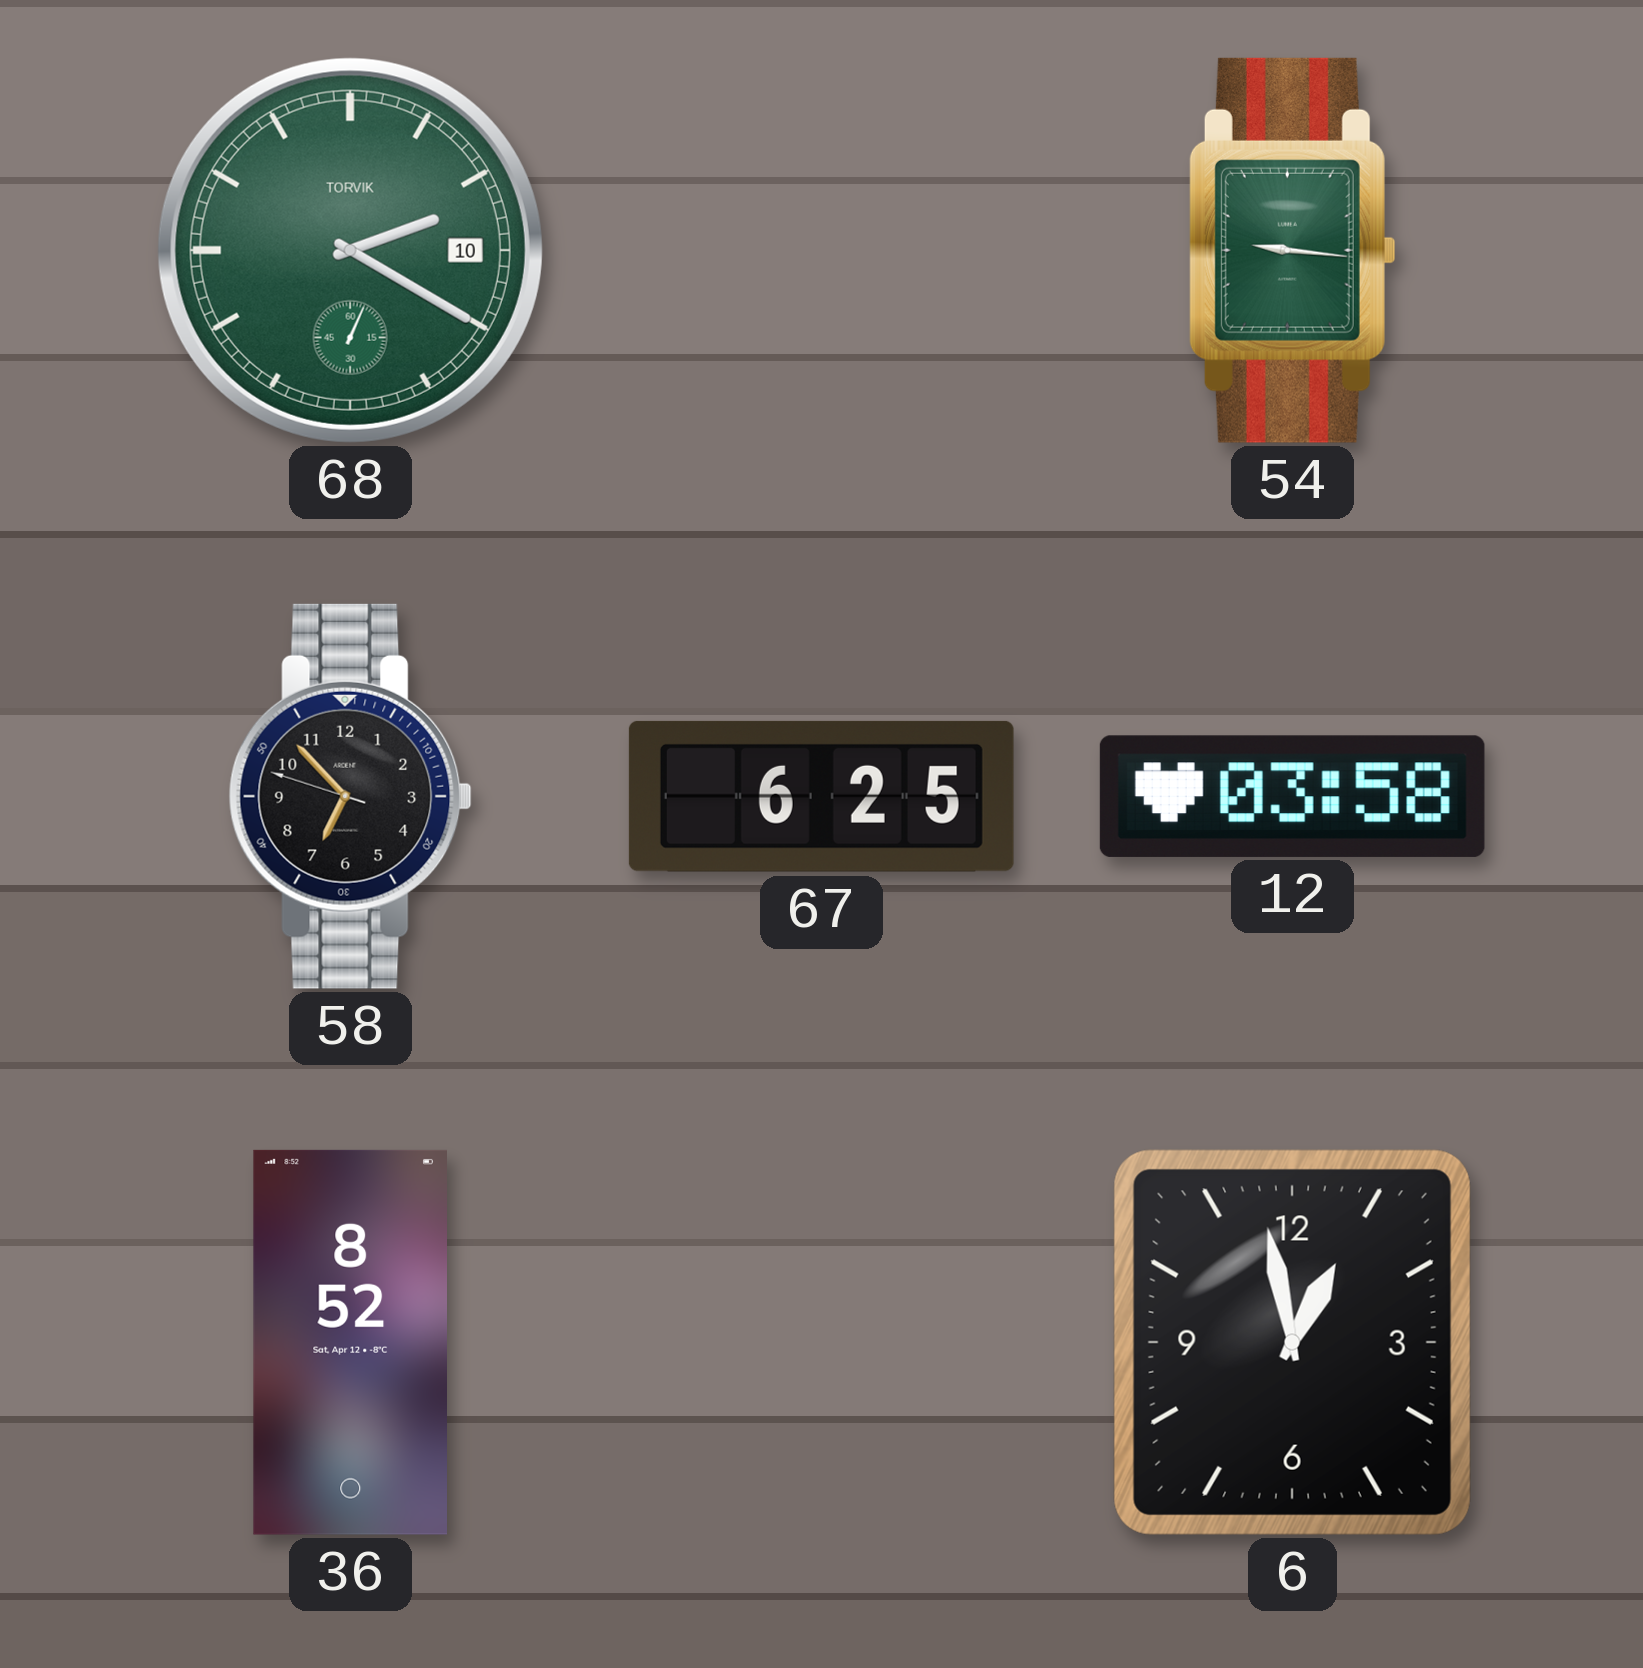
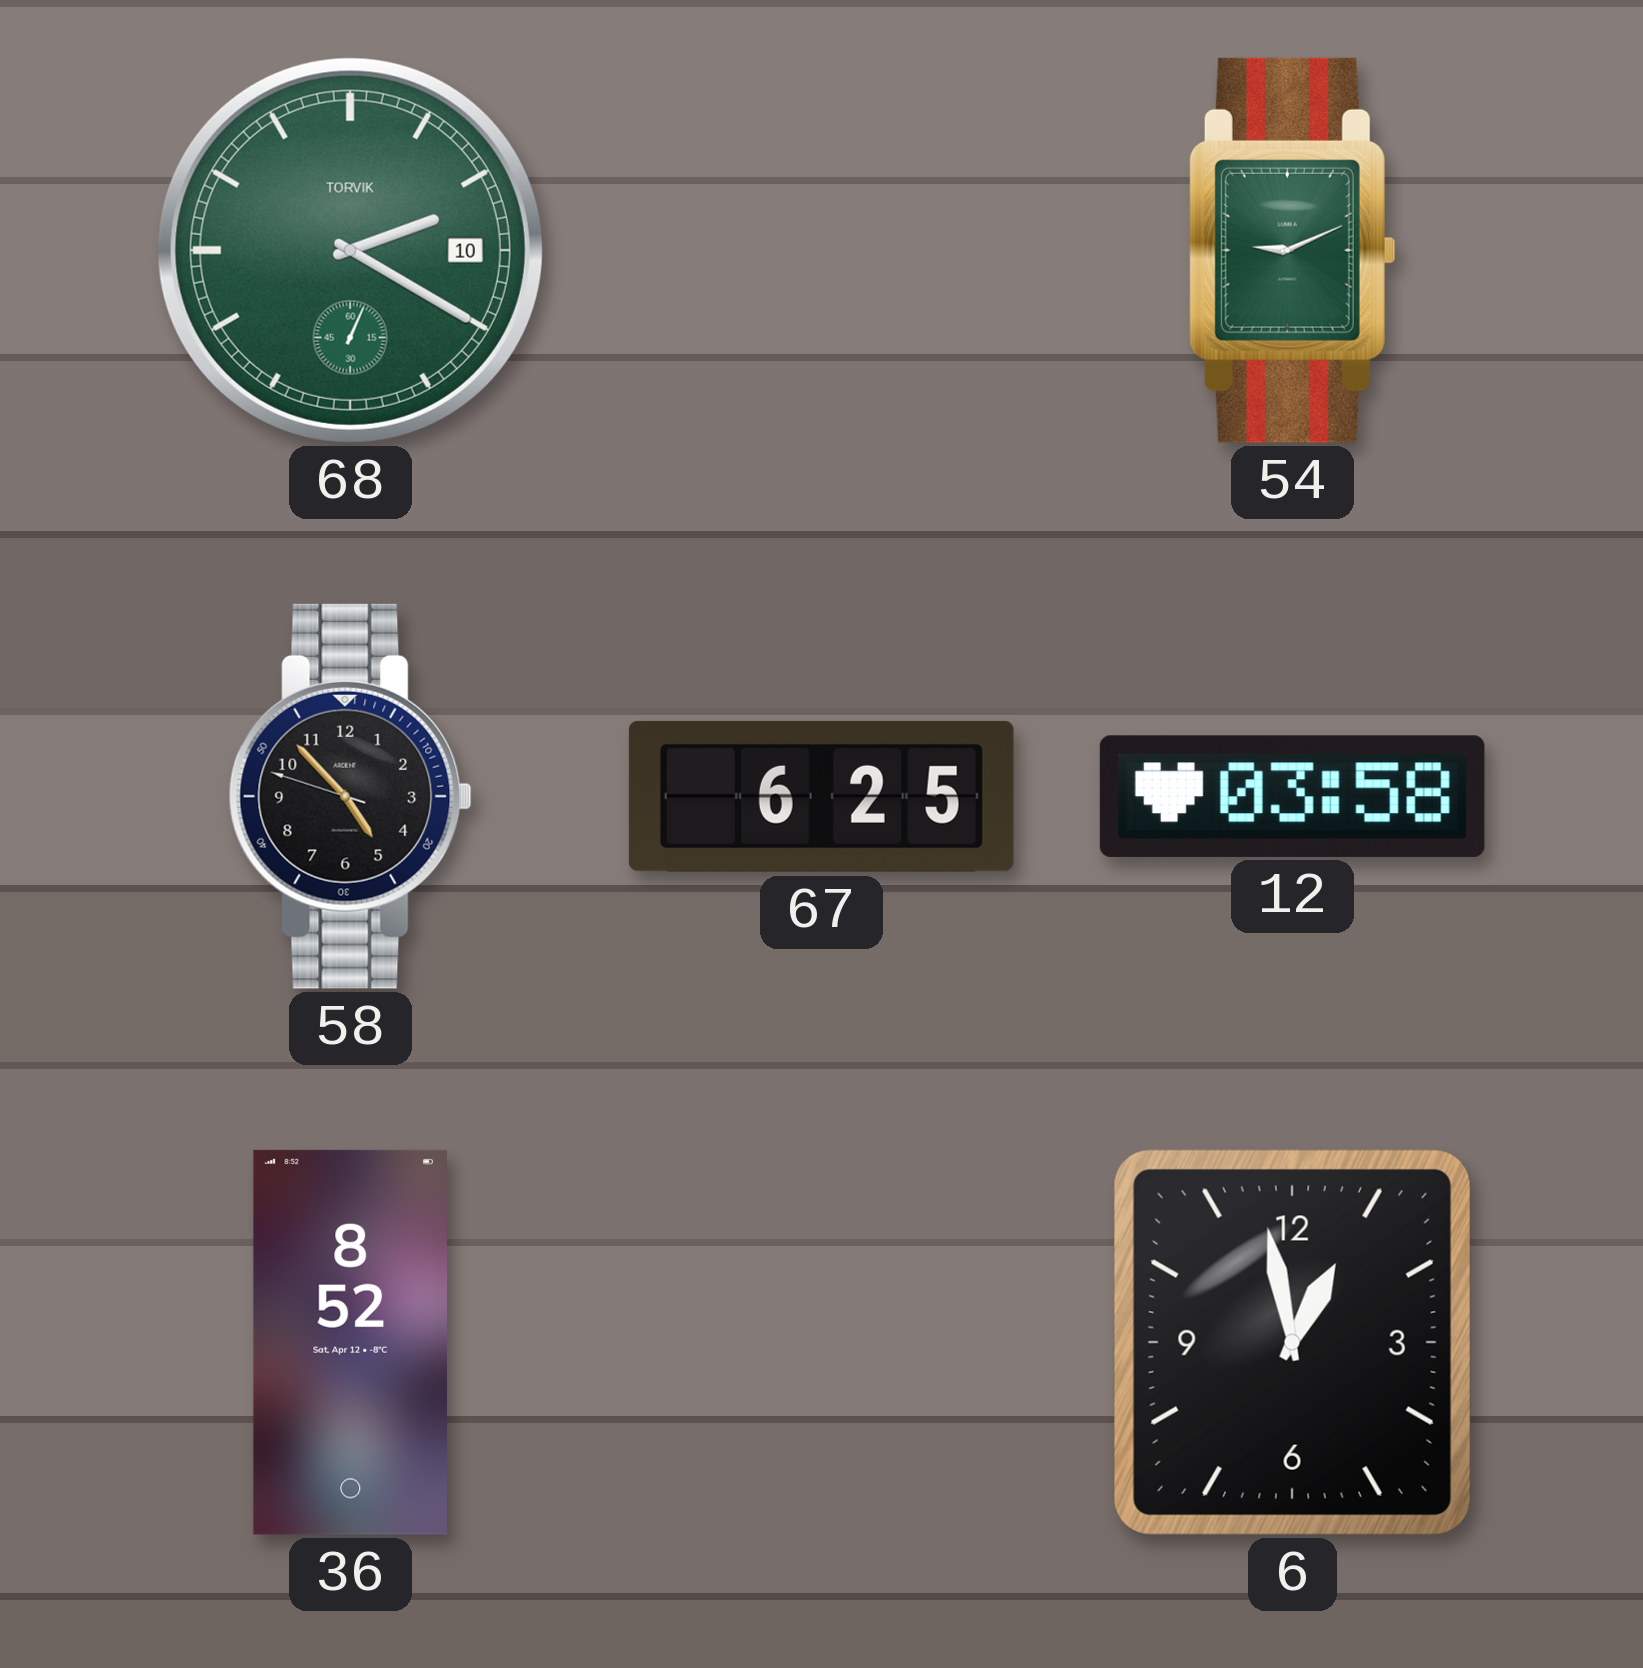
54: 9:16 -> 9:11 (1292, 250)
58: 6:52 -> 4:52 (350, 796)
